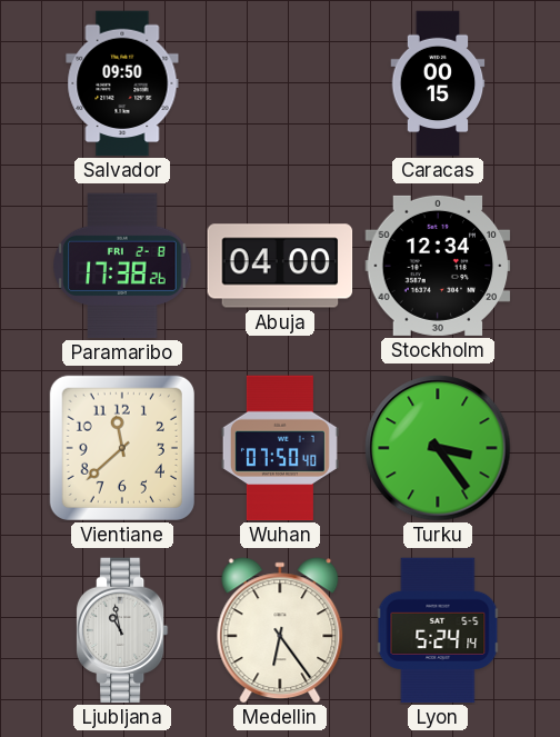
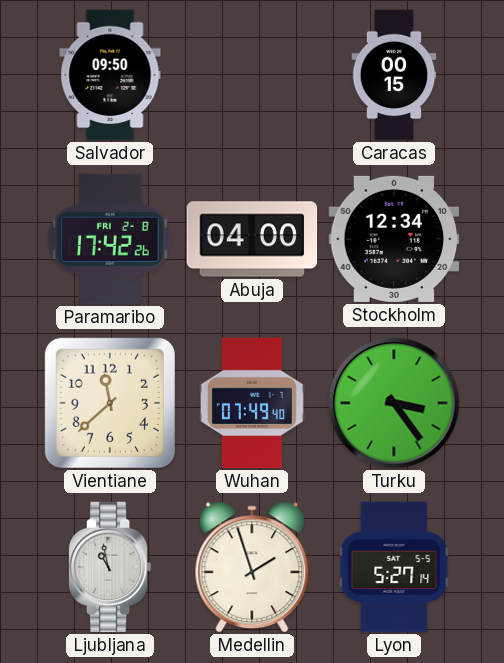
Paramaribo: 17:38 -> 17:42 (110, 239)
Wuhan: 07:50 -> 07:49 (252, 403)
Medellin: 6:24 -> 1:57 (252, 567)
Lyon: 5:24 -> 5:27 (394, 567)
